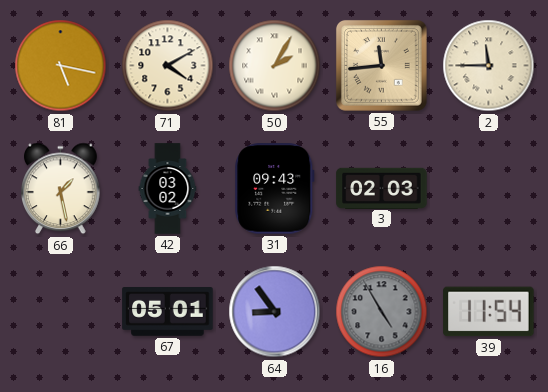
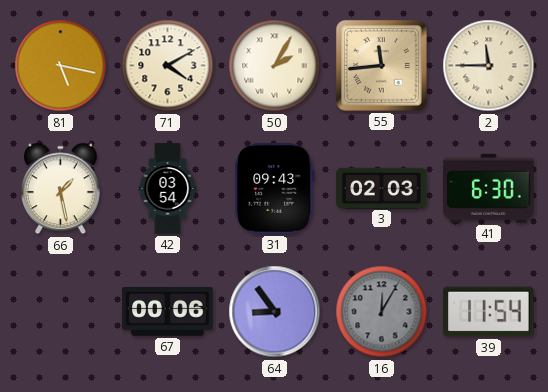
42: 03:02 -> 03:54 (168, 189)
41: none -> 6:30 (489, 188)
67: 05:01 -> 00:06 (168, 312)
16: 4:55 -> 12:05 (382, 312)
